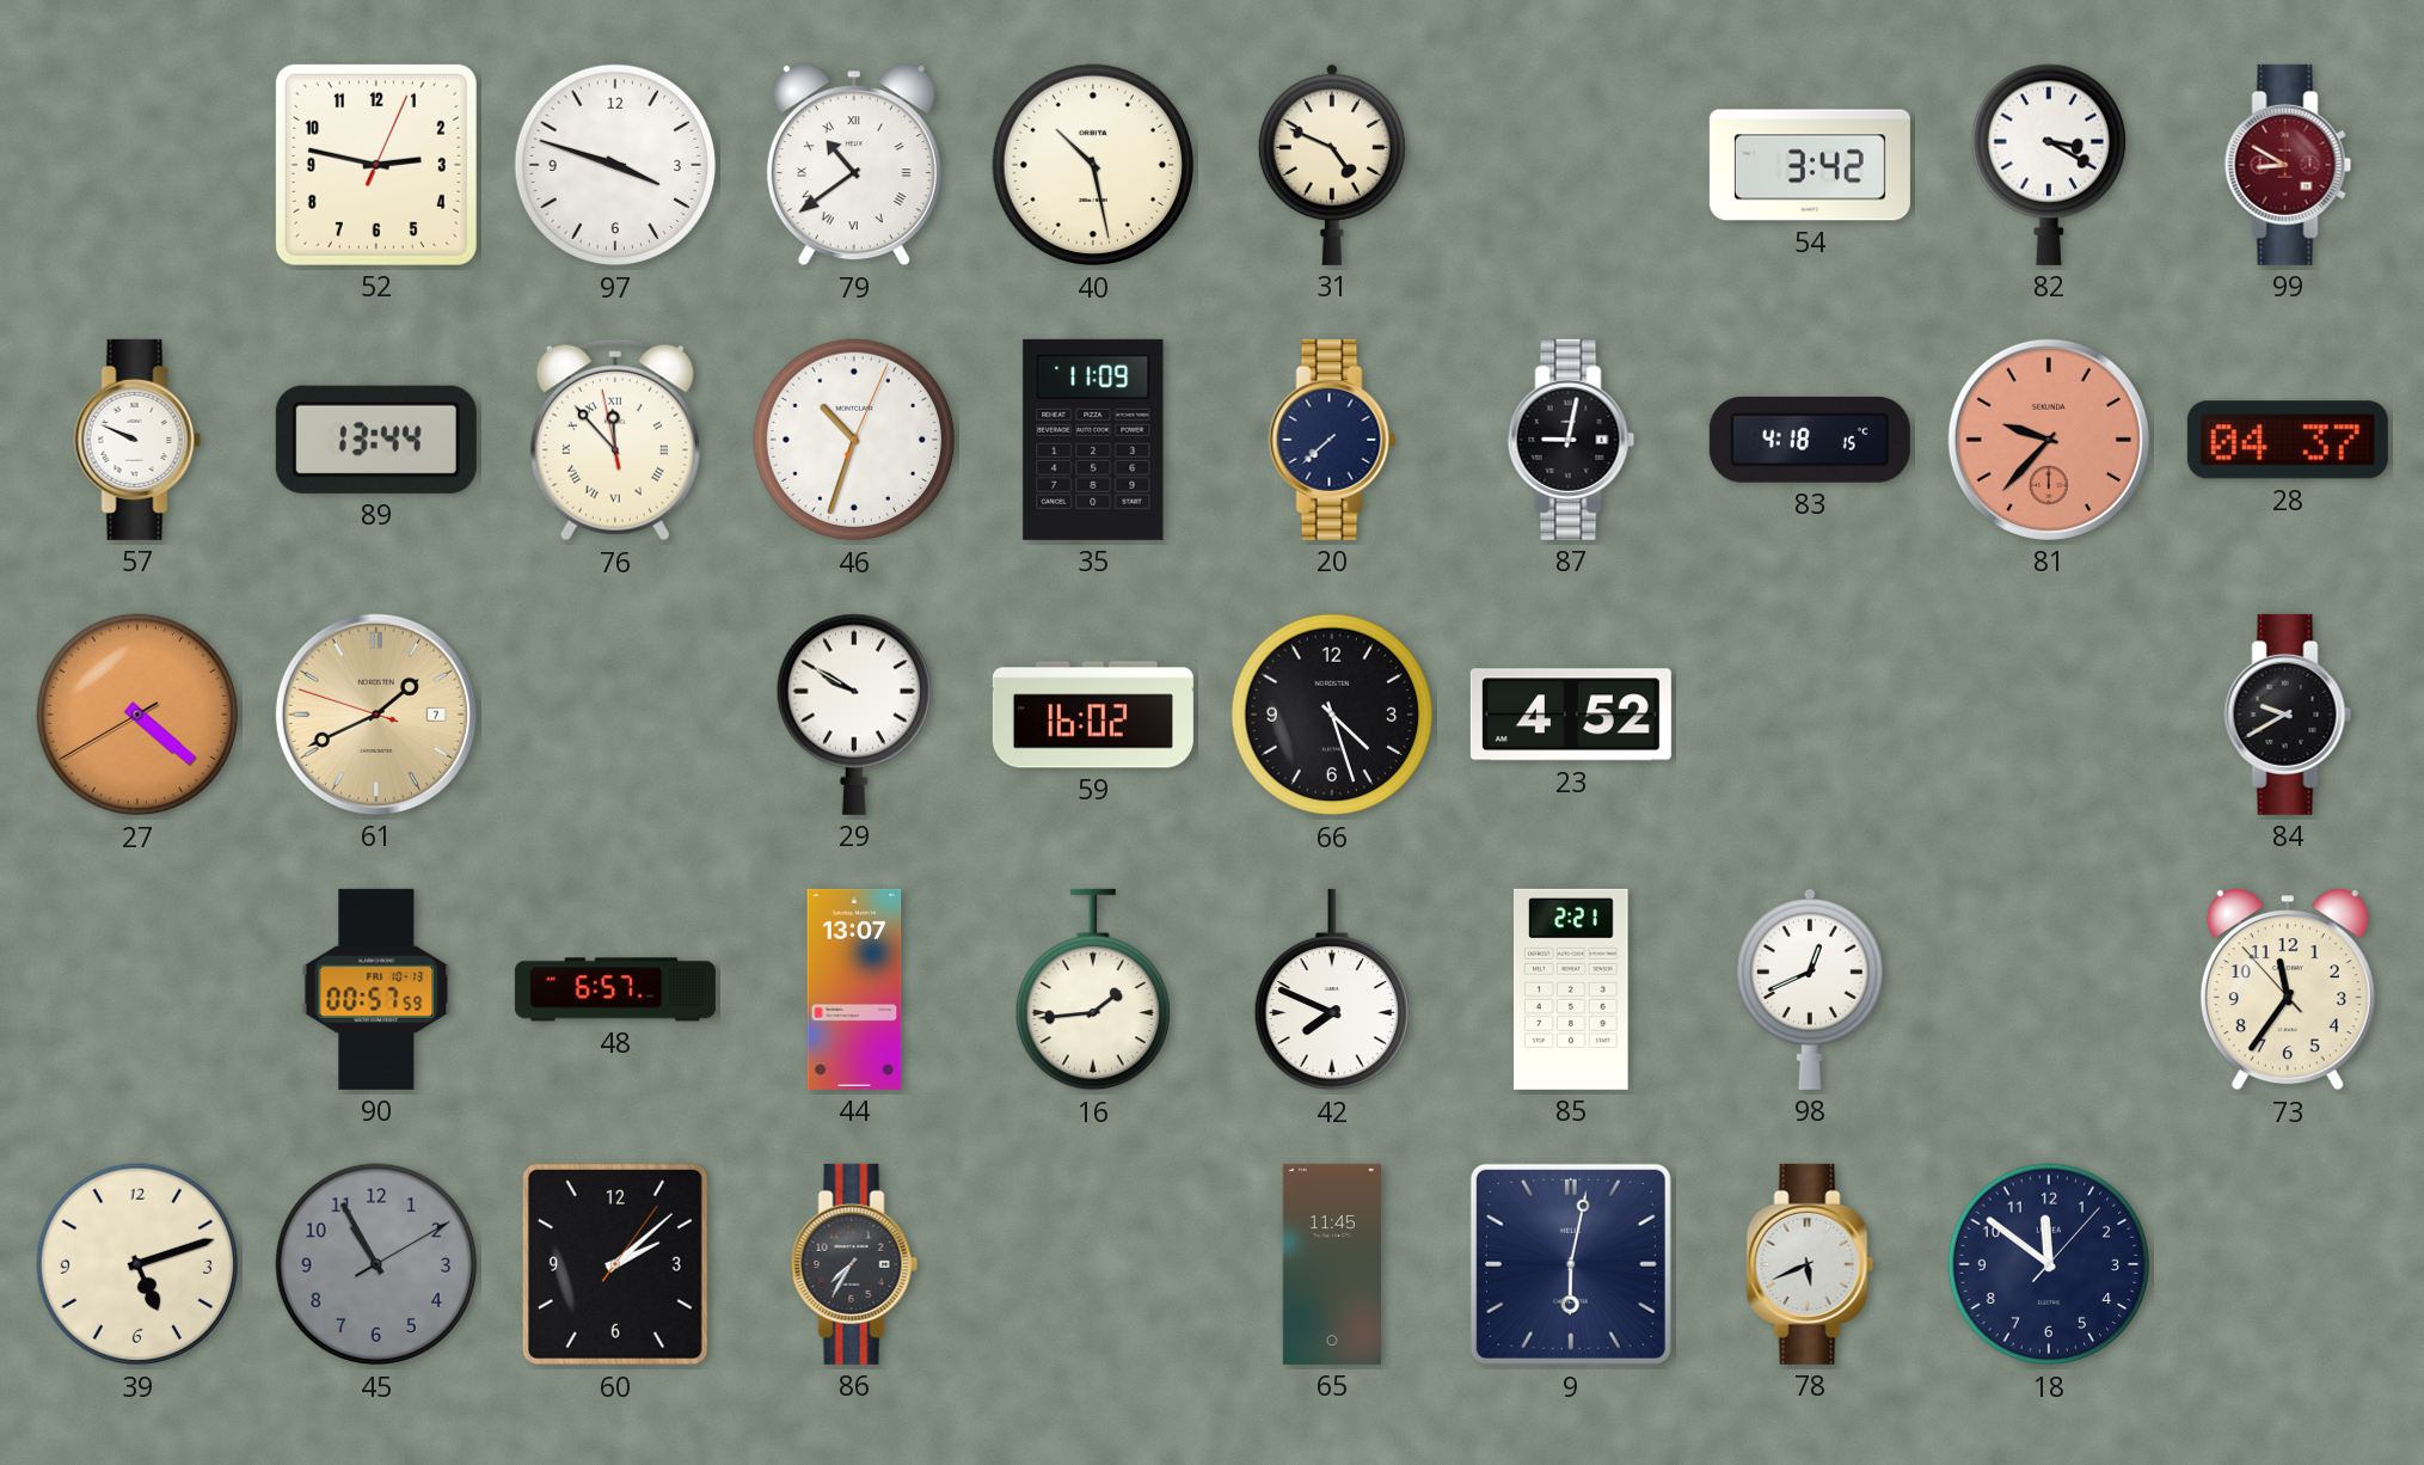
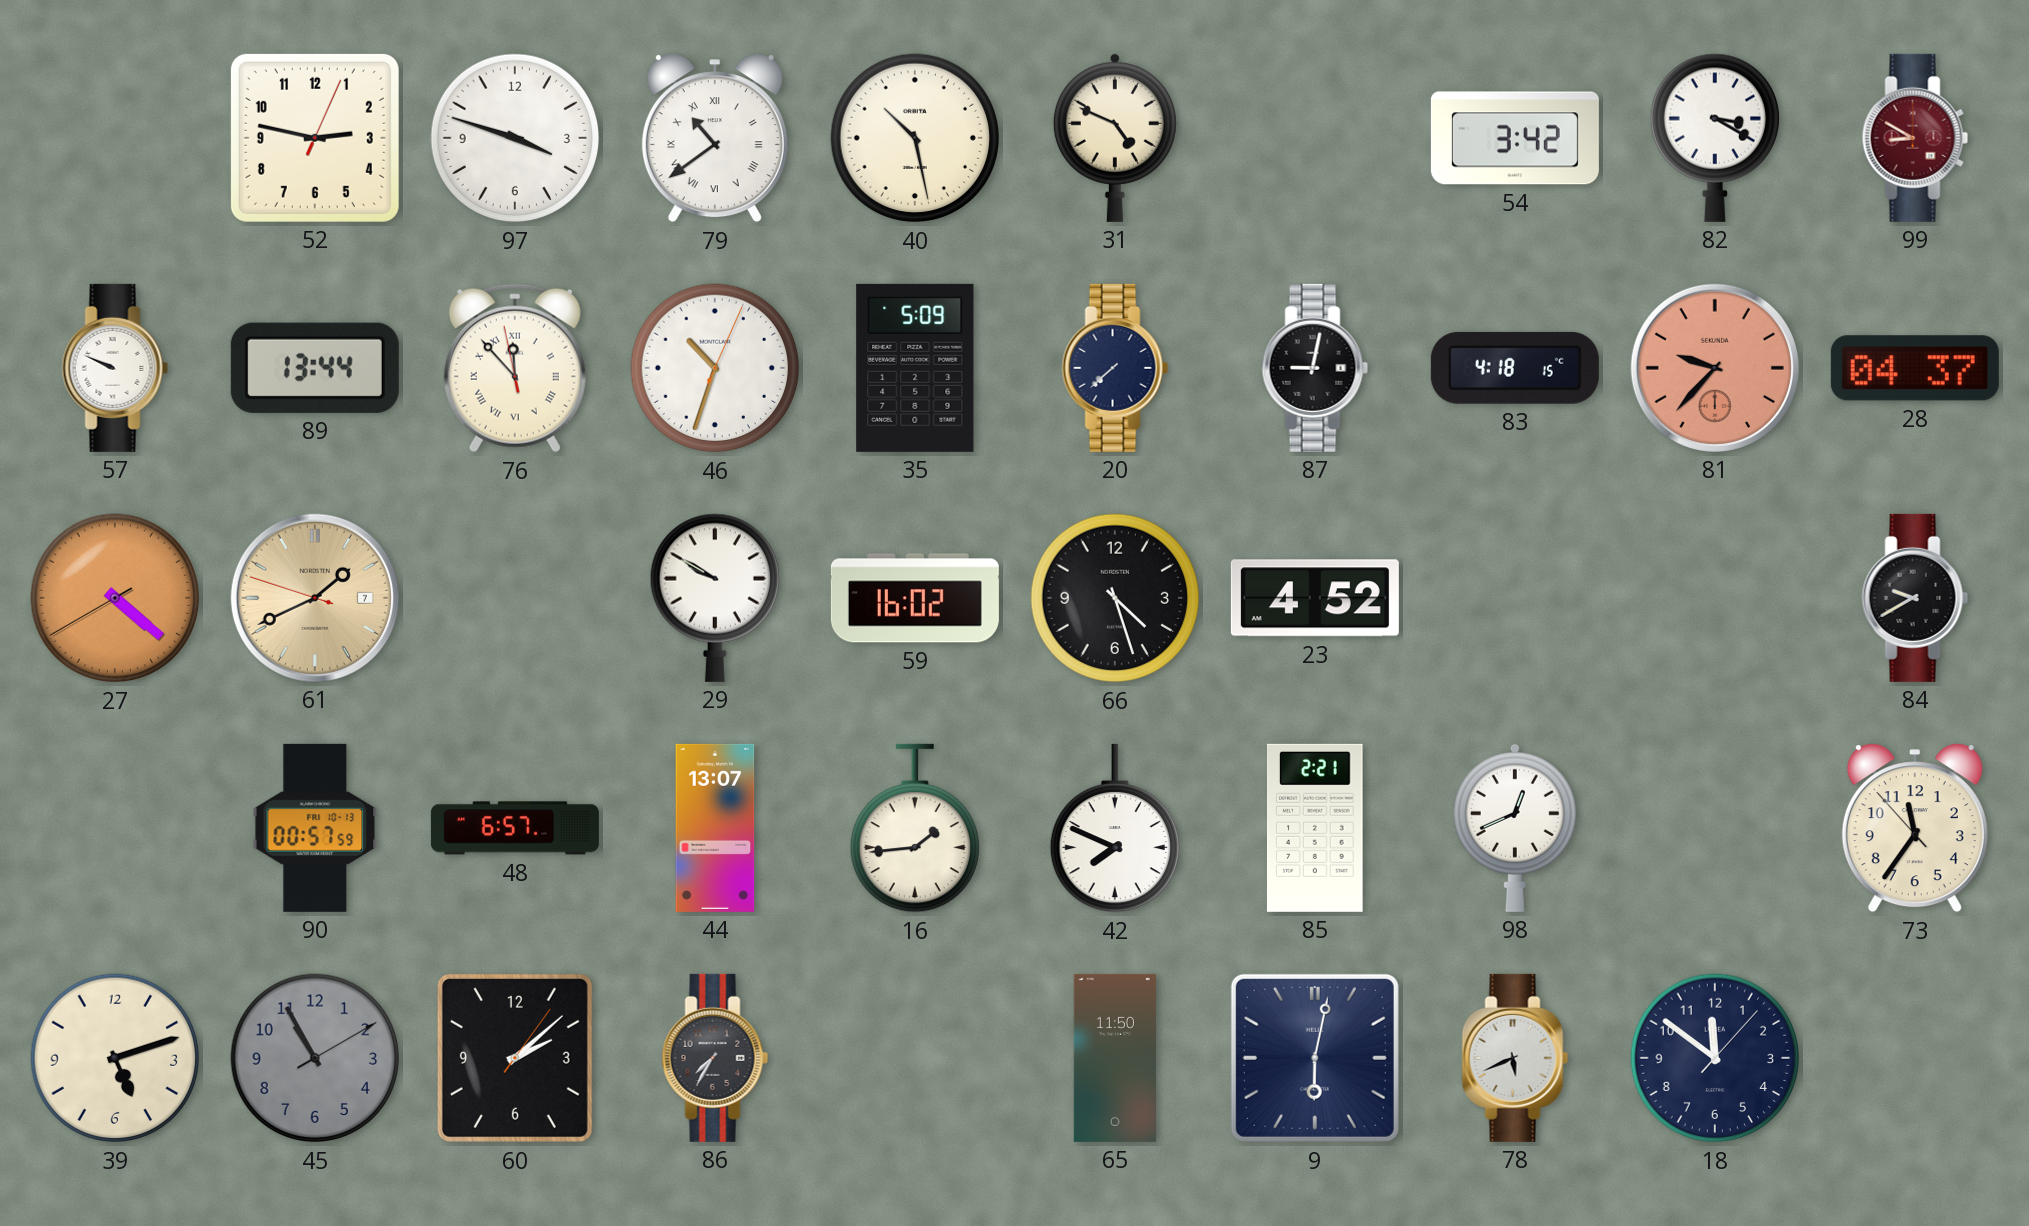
35: 11:09 -> 5:09 (915, 368)
65: 11:45 -> 11:50 (1115, 1058)
